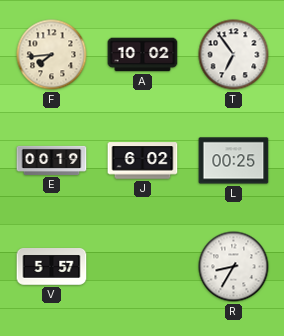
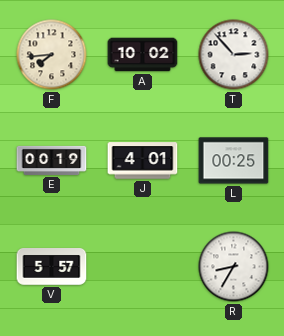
T: 6:54 -> 2:53 (234, 55)
J: 6:02 -> 4:01 (143, 161)
